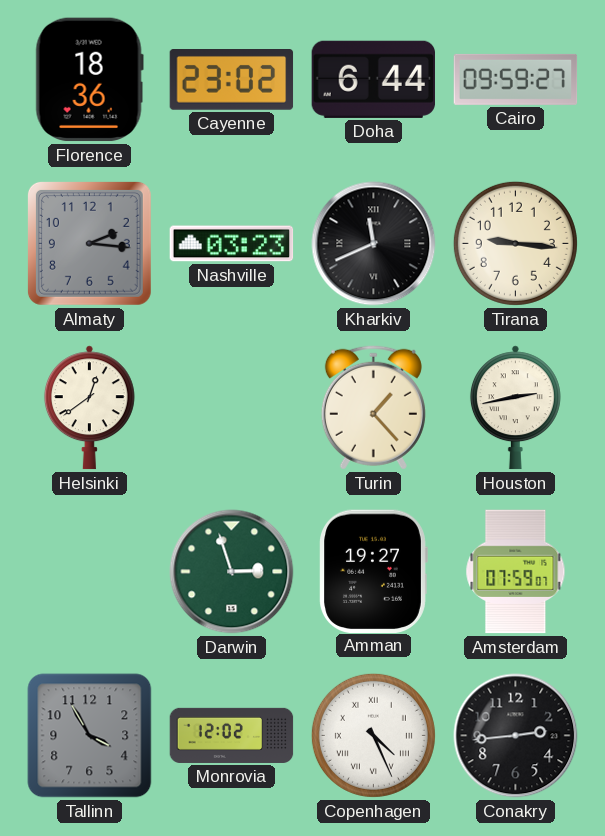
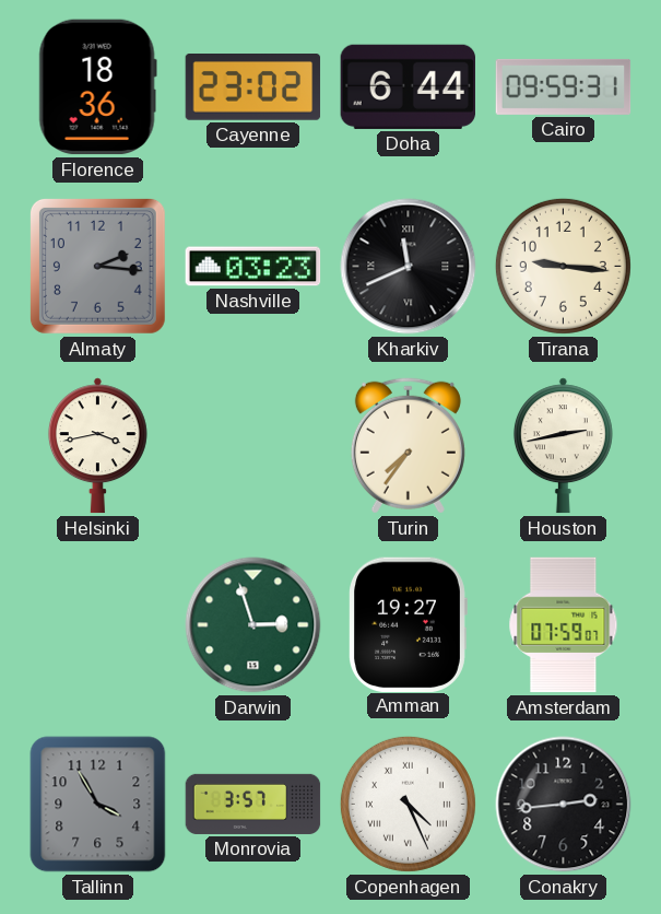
Cairo: 09:59:27 -> 09:59:31 (564, 86)
Helsinki: 12:39 -> 3:43 (97, 446)
Turin: 1:23 -> 7:36 (408, 445)
Monrovia: 12:02 -> 3:57 (253, 804)
